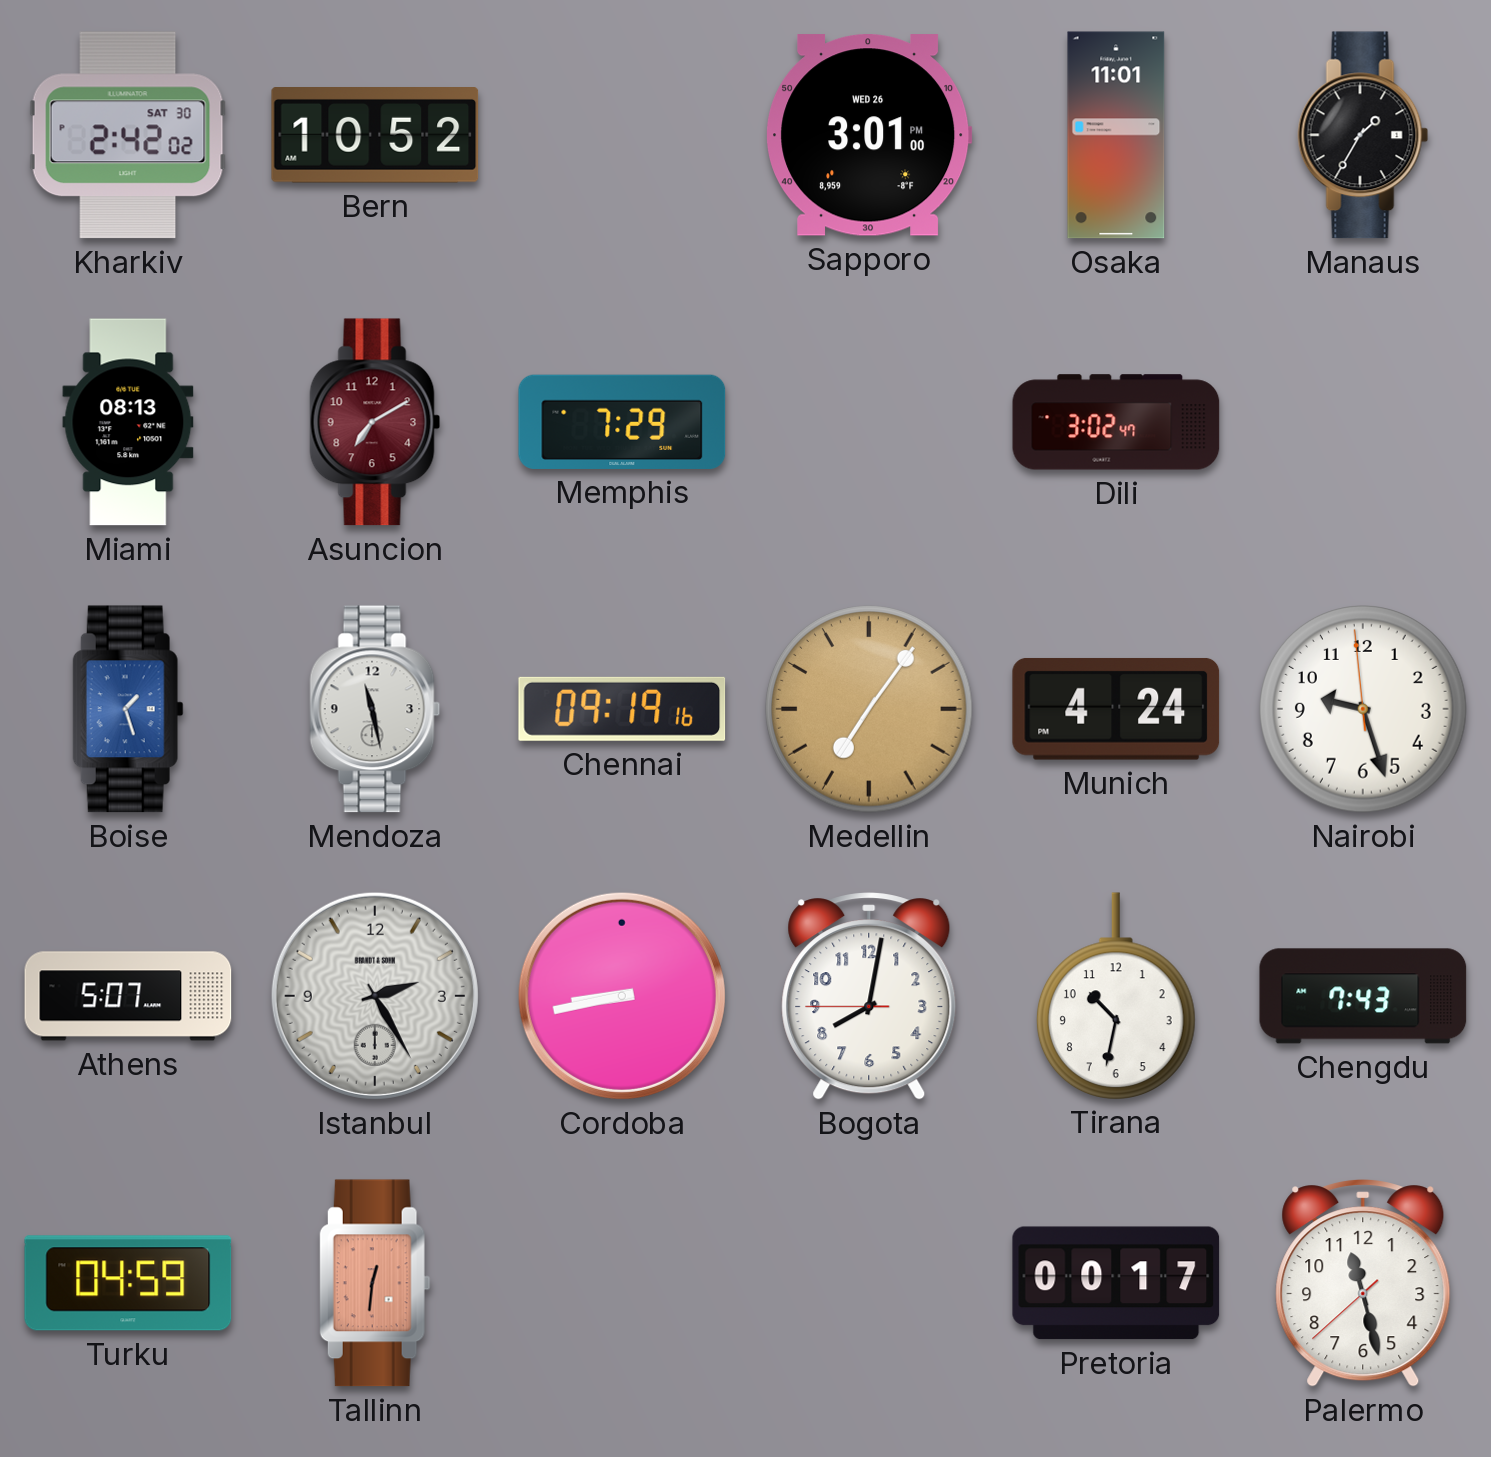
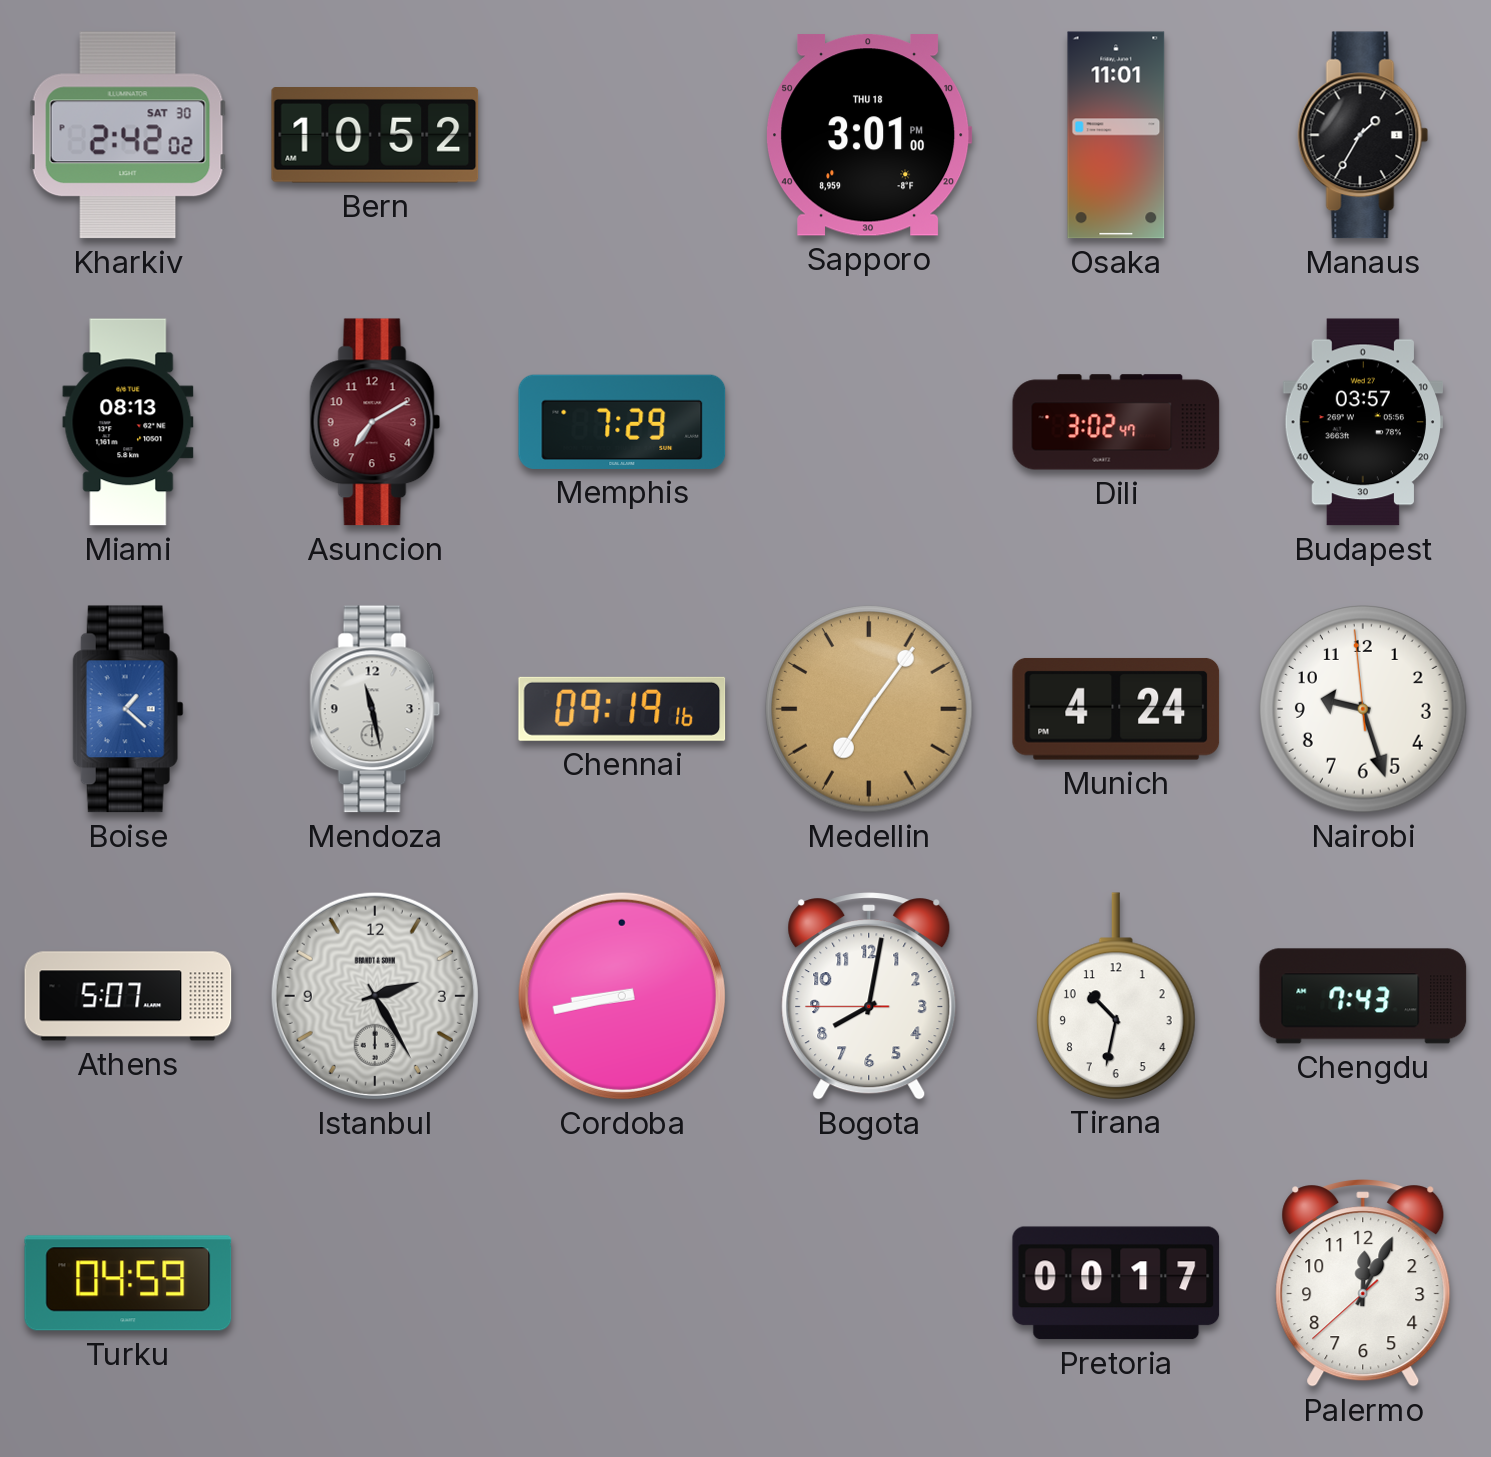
Sapporo date: WED 26 -> THU 18 (869, 135)
Budapest: none -> 03:57 (1362, 422)
Boise: 1:27 -> 1:22 (128, 709)
Tallinn: 12:31 -> none (375, 1283)
Palermo: 11:27 -> 12:04 (1363, 1283)
